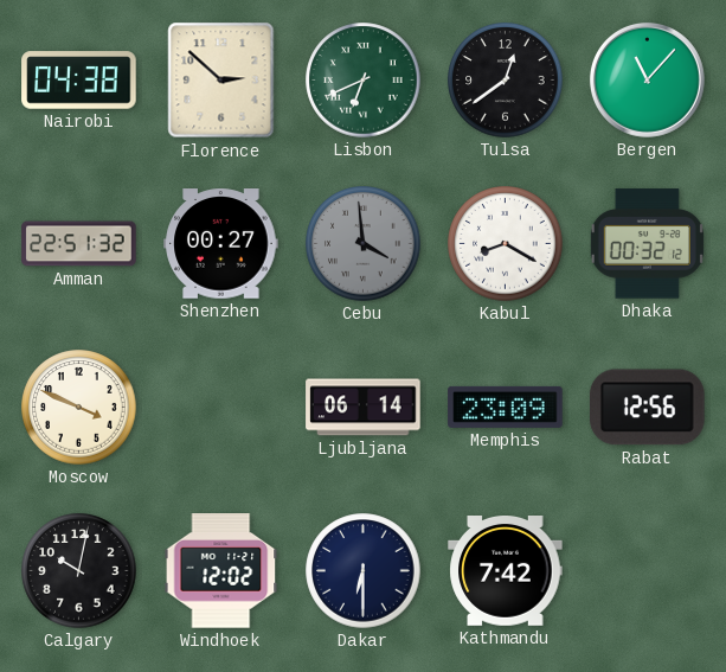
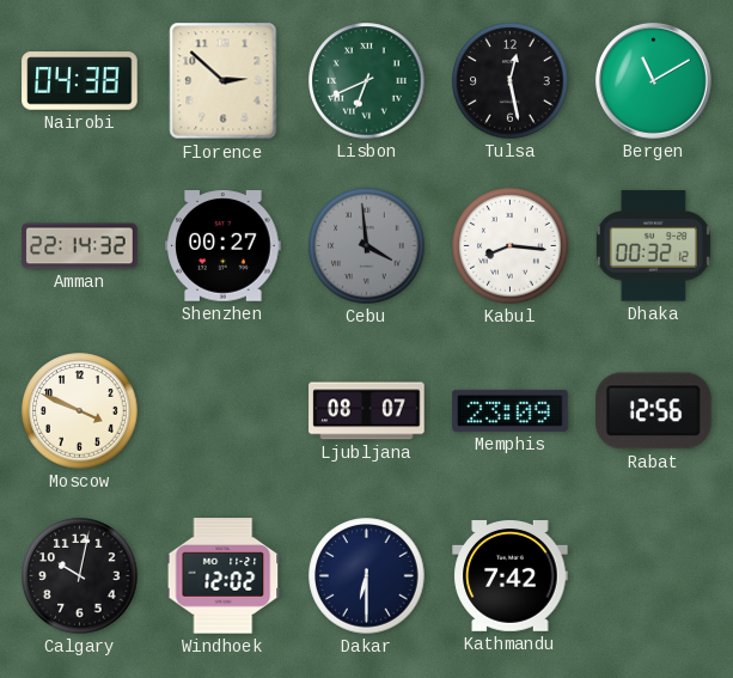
Tulsa: 12:39 -> 12:28 (511, 81)
Bergen: 11:07 -> 11:10 (653, 80)
Amman: 22:51 -> 22:14 (80, 246)
Kabul: 8:20 -> 8:16 (511, 246)
Ljubljana: 06:14 -> 08:07 (367, 411)
